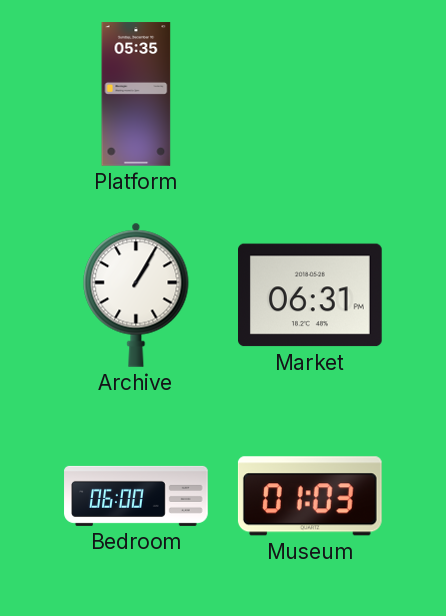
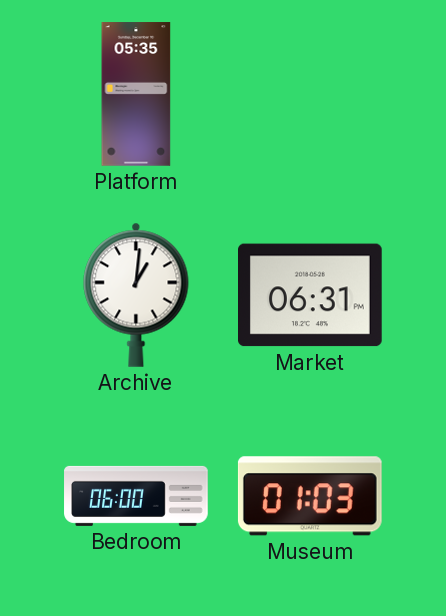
Archive: 1:05 -> 1:01 (136, 295)
